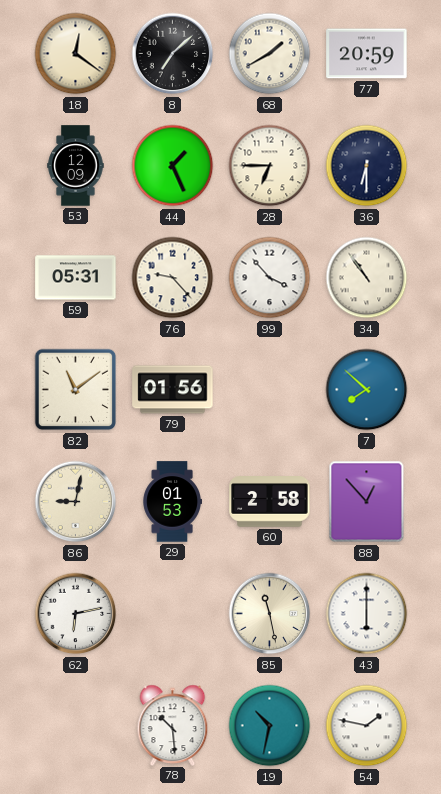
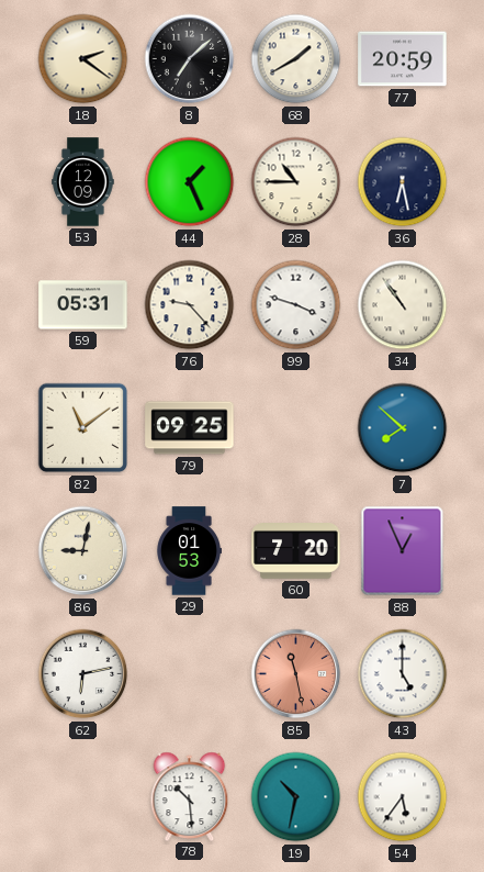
18: 12:21 -> 2:21 (83, 59)
28: 6:45 -> 10:45 (296, 182)
36: 6:30 -> 6:28 (403, 182)
99: 3:53 -> 3:48 (296, 305)
79: 01:56 -> 09:25 (190, 428)
60: 2:58 -> 7:20 (296, 551)
88: 12:53 -> 12:56 (403, 551)
85 dial: cream -> salmon (296, 674)
43: 6:00 -> 5:00 (403, 674)
54: 1:47 -> 5:36 (403, 797)
